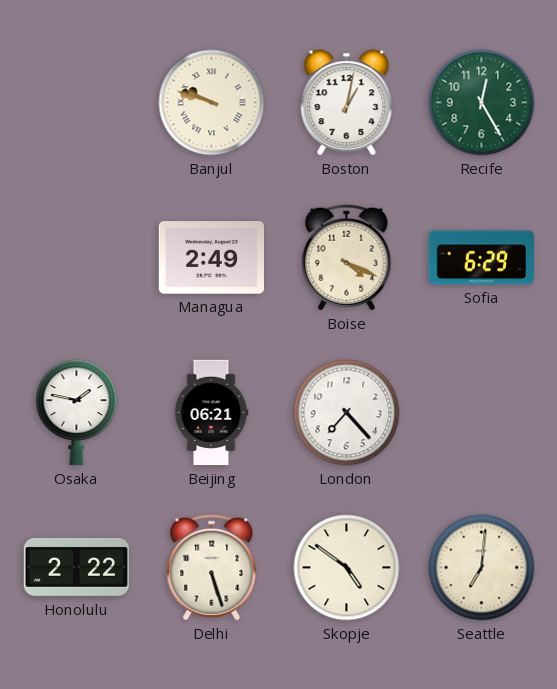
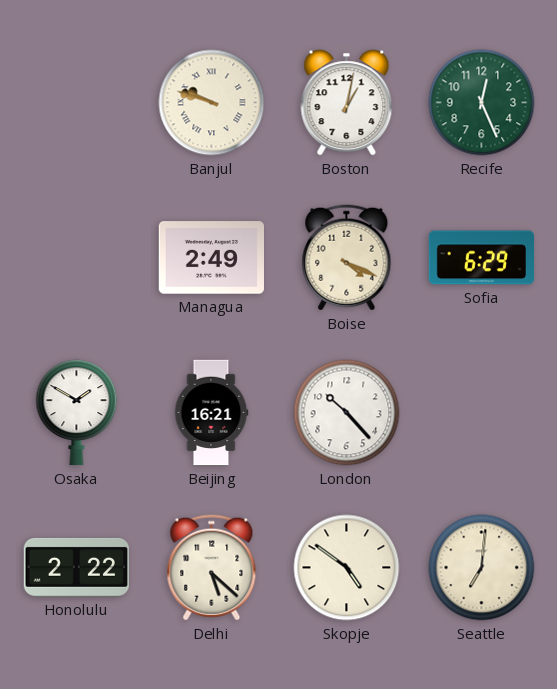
Recife: 12:25 -> 12:26 (482, 103)
Osaka: 1:47 -> 1:50 (77, 413)
Beijing: 06:21 -> 16:21 (211, 413)
London: 7:23 -> 10:23 (347, 413)
Delhi: 5:27 -> 5:22 (212, 568)
